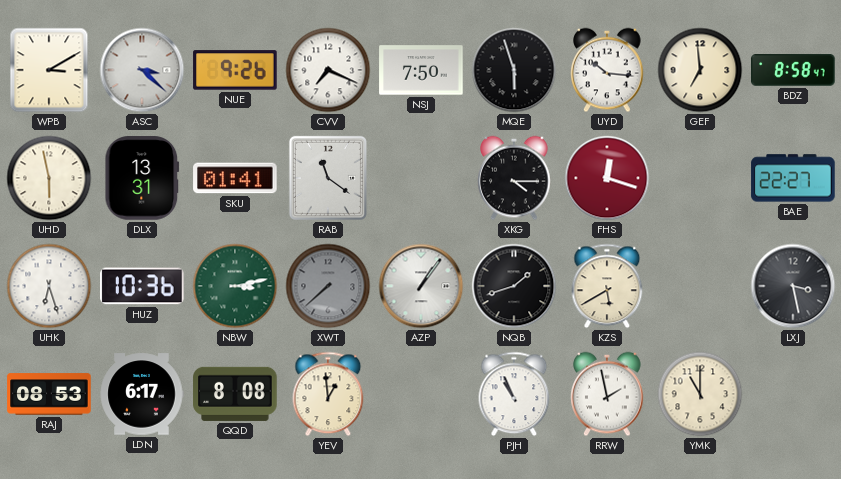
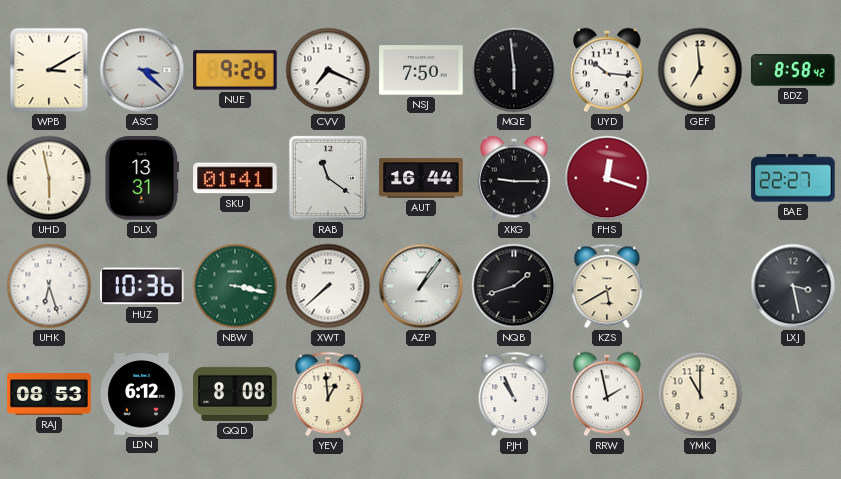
MQE: 5:57 -> 5:59 (514, 70)
BDZ: 8:58:47 -> 8:58:42 (793, 70)
AUT: none -> 16:44 (421, 178)
XKG: 4:15 -> 9:15 (514, 178)
NBW: 3:13 -> 3:17 (235, 286)
XWT dial: grey -> white (328, 286)
LDN: 6:17 -> 6:12 (142, 394)
